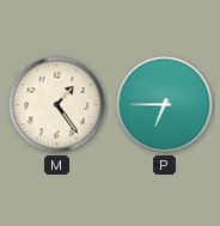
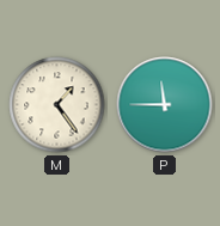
P: 6:45 -> 11:45 (165, 105)
